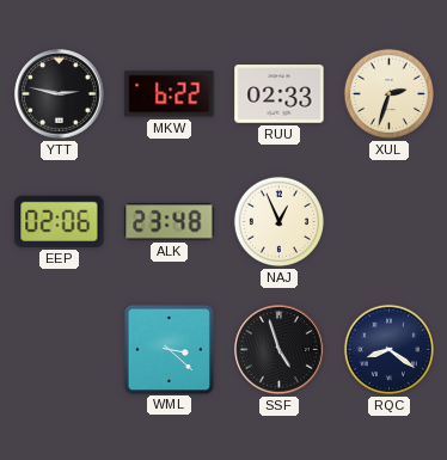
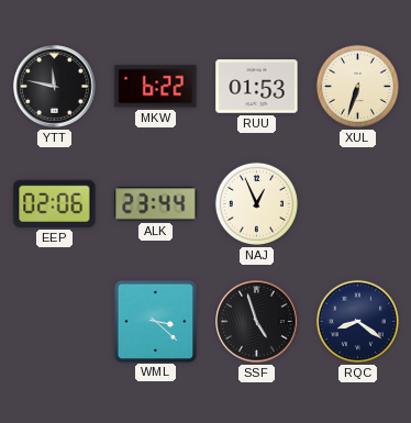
YTT: 2:47 -> 11:47 (55, 87)
RUU: 02:33 -> 01:53 (257, 87)
XUL: 2:33 -> 6:33 (357, 86)
ALK: 23:48 -> 23:44 (156, 204)
